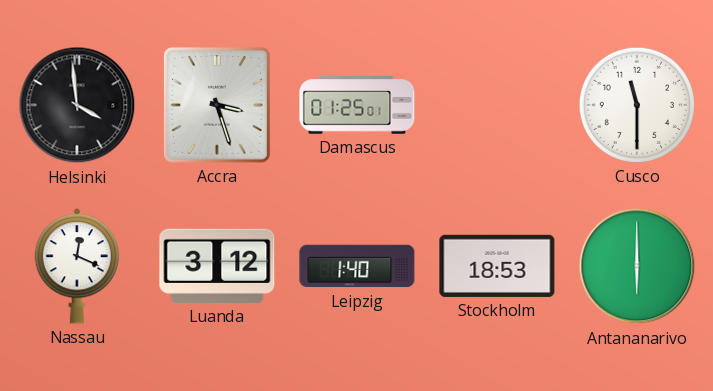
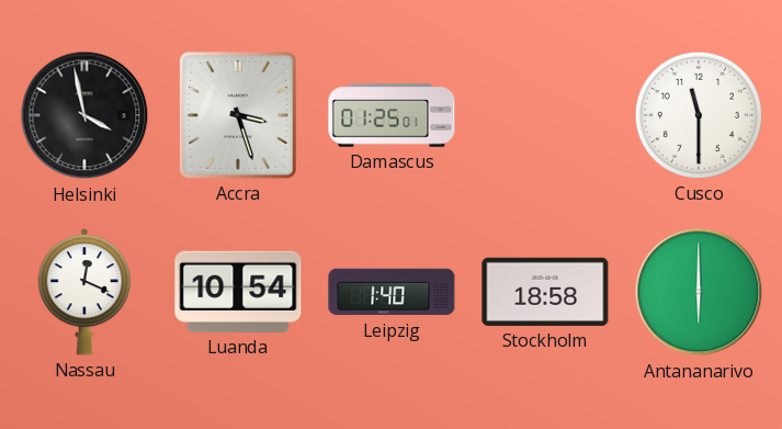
Helsinki: 3:59 -> 3:58 (84, 115)
Luanda: 3:12 -> 10:54 (238, 292)
Stockholm: 18:53 -> 18:58 (545, 292)
